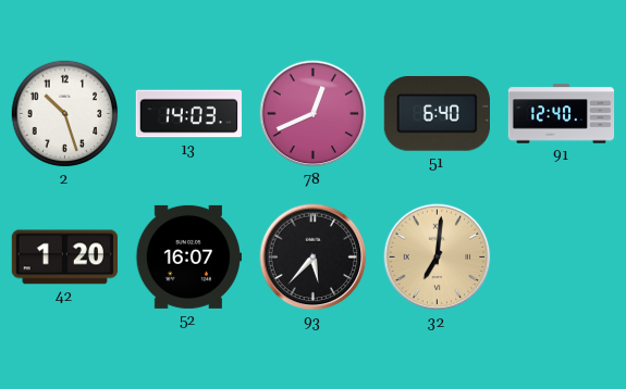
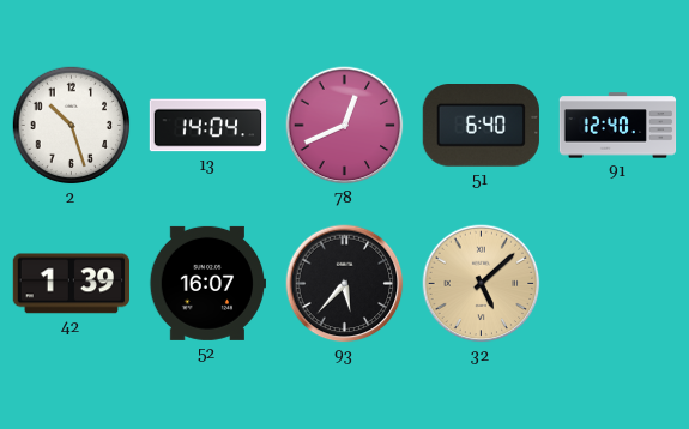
13: 14:03 -> 14:04 (208, 126)
42: 1:20 -> 1:39 (71, 284)
32: 7:01 -> 5:08 (482, 284)
